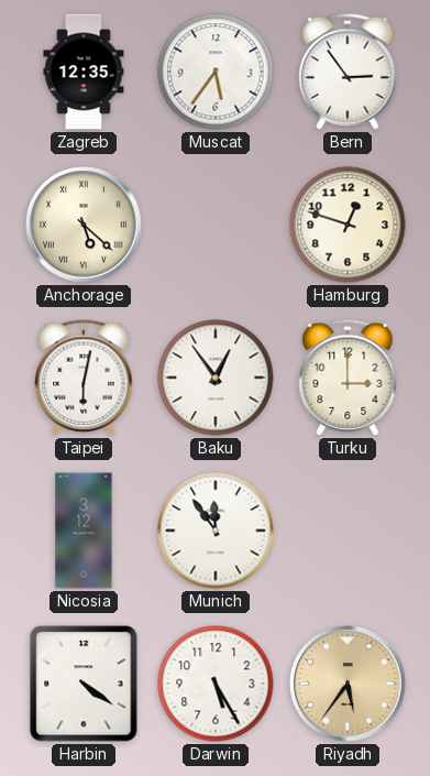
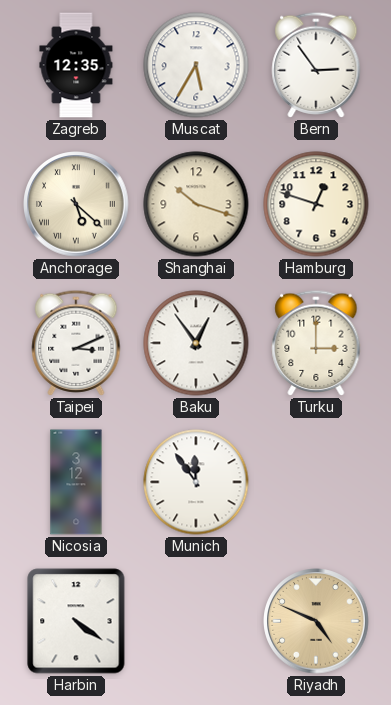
Muscat: 5:36 -> 5:35 (196, 65)
Shanghai: none -> 10:18 (196, 204)
Taipei: 6:02 -> 3:11 (76, 343)
Darwin: 5:25 -> none (216, 684)
Riyadh: 5:36 -> 4:49 (316, 621)
